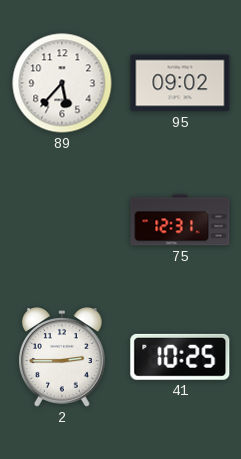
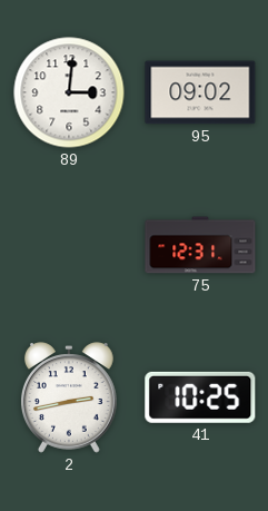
89: 5:37 -> 3:01 (69, 92)
2: 2:45 -> 2:43 (69, 397)
